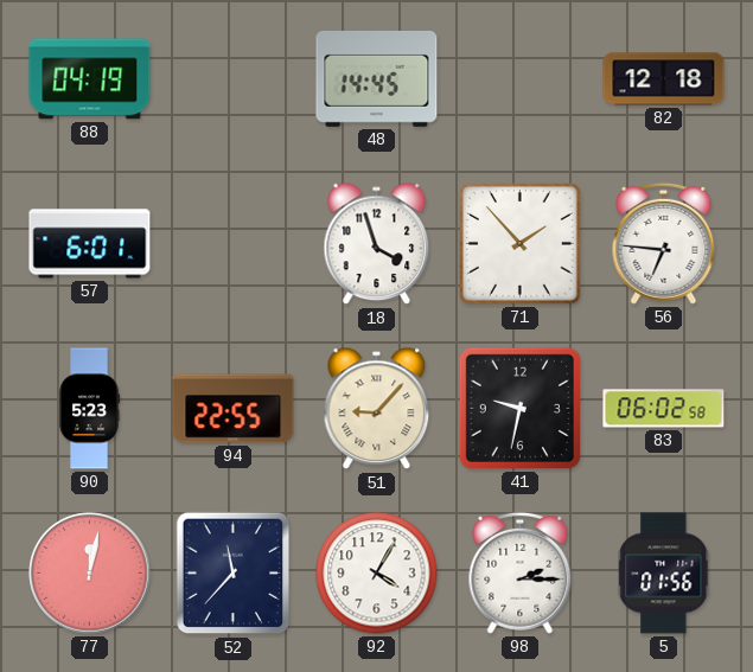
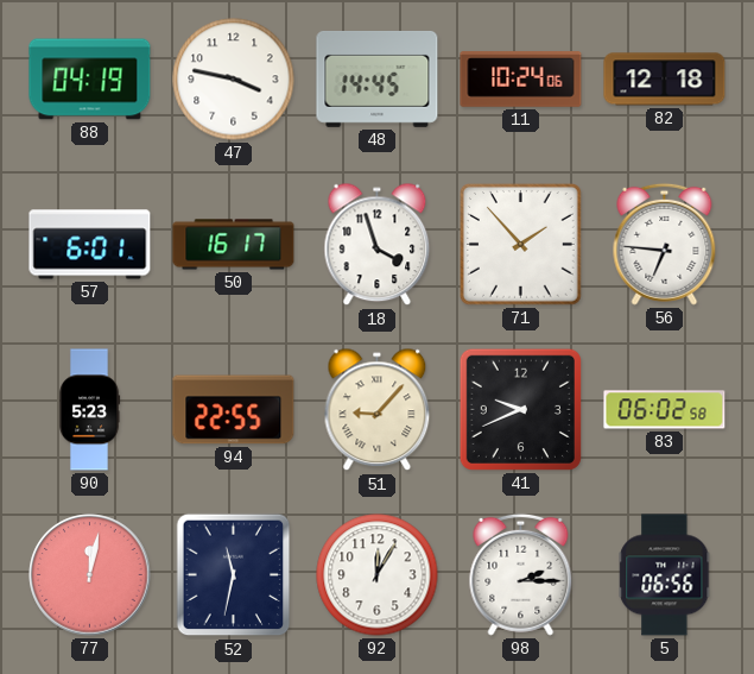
47: none -> 3:47 (234, 80)
11: none -> 10:24 (521, 80)
50: none -> 16:17 (234, 245)
41: 9:32 -> 9:41 (520, 409)
52: 11:37 -> 11:32 (234, 575)
92: 4:05 -> 12:05 (378, 575)
5: 01:56 -> 06:56 (665, 575)
